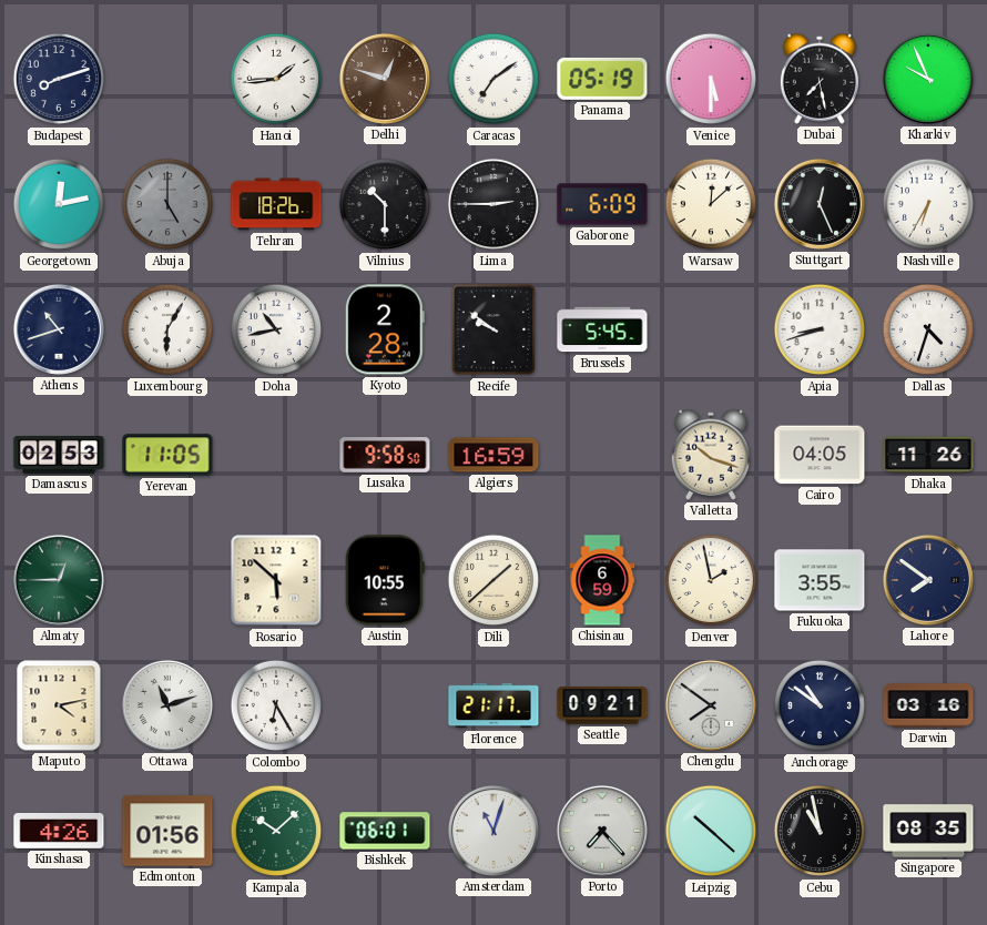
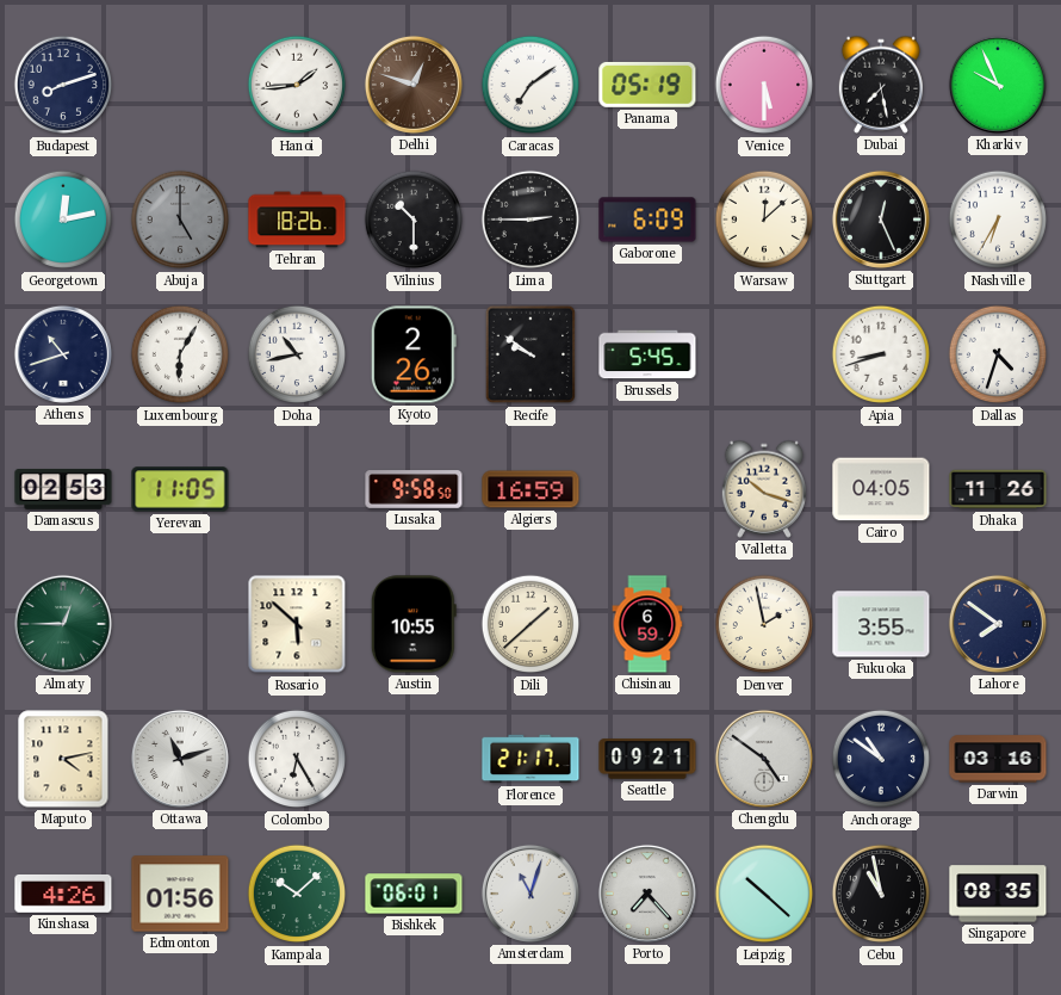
Kyoto: 2:28 -> 2:26 (414, 354)
Chengdu: 7:51 -> 4:51 (764, 759)
